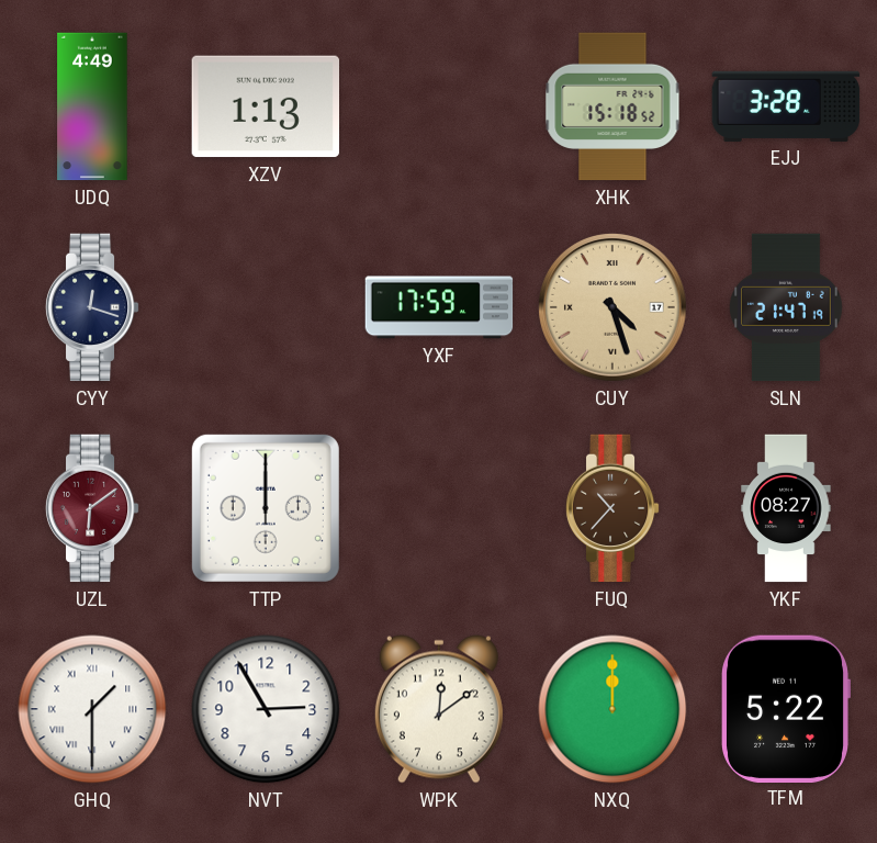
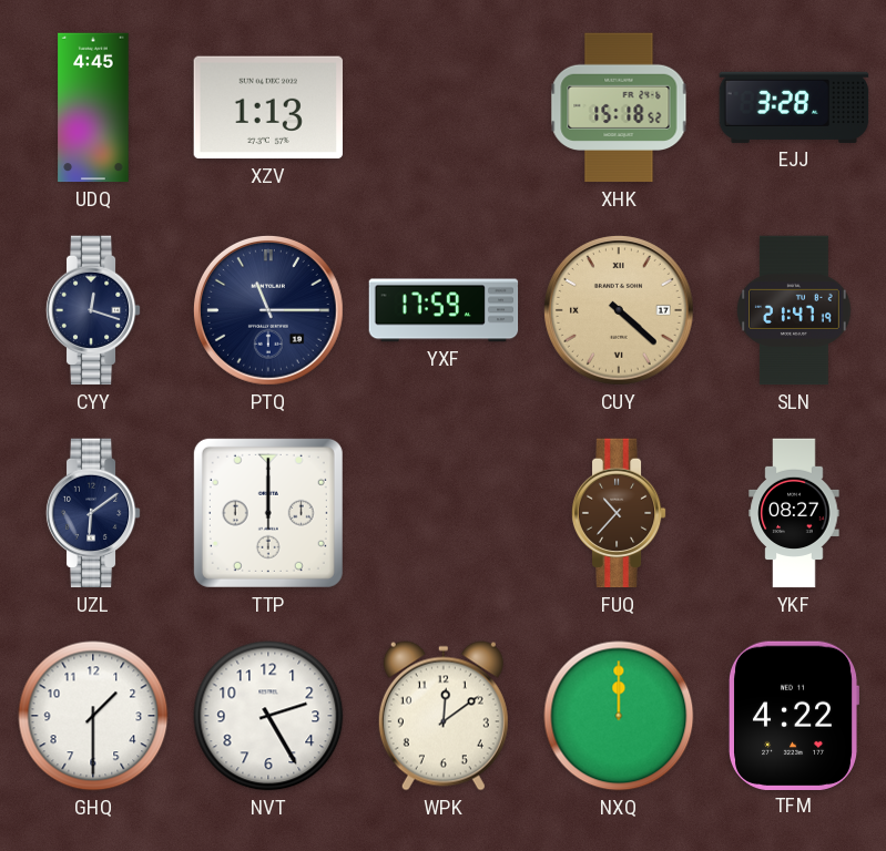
UDQ: 4:49 -> 4:45 (93, 107)
PTQ: none -> 11:15 (268, 310)
CUY: 4:27 -> 4:22 (619, 310)
UZL dial: burgundy -> navy (93, 513)
GHQ numerals: Roman -> Arabic (93, 716)
NVT: 2:55 -> 2:25 (268, 716)
TFM: 5:22 -> 4:22 (794, 716)
